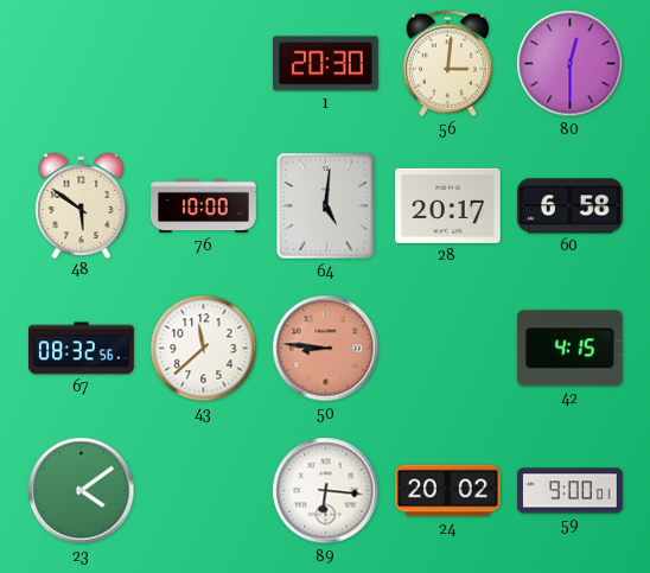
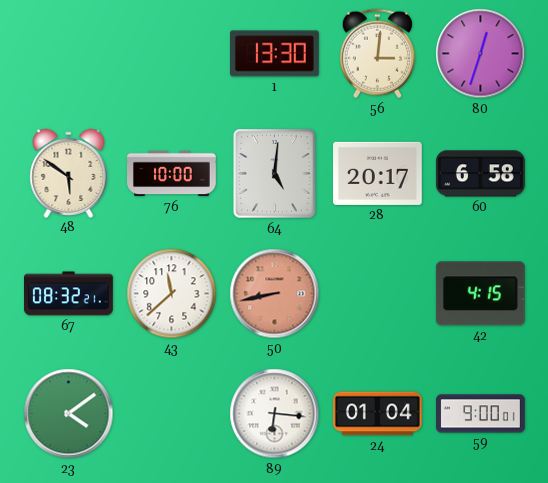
1: 20:30 -> 13:30 (275, 54)
80: 12:30 -> 12:33 (481, 54)
67: 08:32:56 -> 08:32:21 (69, 294)
50: 8:46 -> 8:43 (275, 294)
24: 20:02 -> 01:04 (378, 414)
